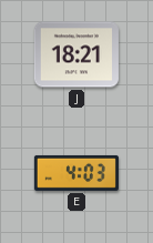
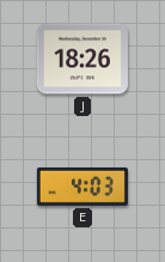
J: 18:21 -> 18:26 (82, 59)
